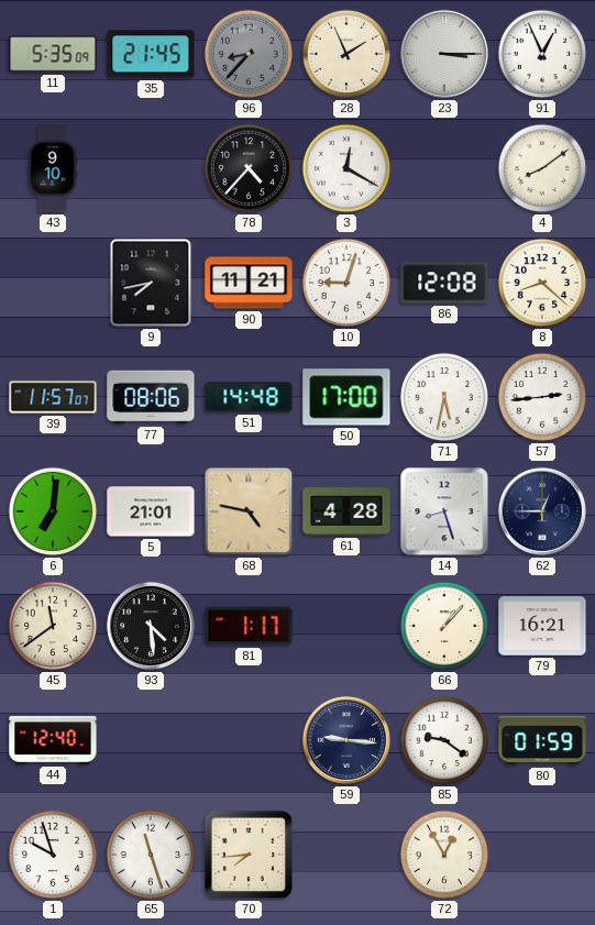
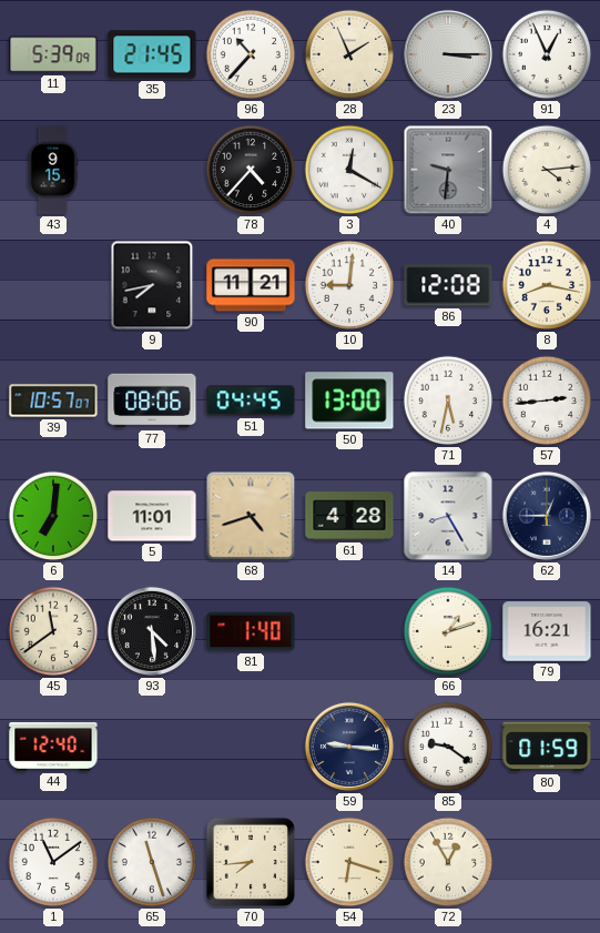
11: 5:35 -> 5:39 (53, 54)
96: 8:37 -> 10:37 (251, 54)
96 dial: grey -> white (251, 54)
43: 9:10 -> 9:15 (53, 170)
40: none -> 9:31 (448, 170)
4: 8:09 -> 4:14 (547, 170)
10: 9:03 -> 9:01 (349, 285)
8: 8:22 -> 8:17 (547, 285)
39: 11:57 -> 10:57 (53, 400)
51: 14:48 -> 04:45 (251, 400)
50: 17:00 -> 13:00 (349, 400)
5: 21:01 -> 11:01 (152, 516)
68: 4:47 -> 4:42 (251, 516)
14: 8:27 -> 8:25 (448, 516)
81: 1:17 -> 1:40 (251, 631)
66: 1:07 -> 1:12 (448, 631)
1: 9:57 -> 11:09 (53, 862)
54: none -> 6:18 (349, 862)
